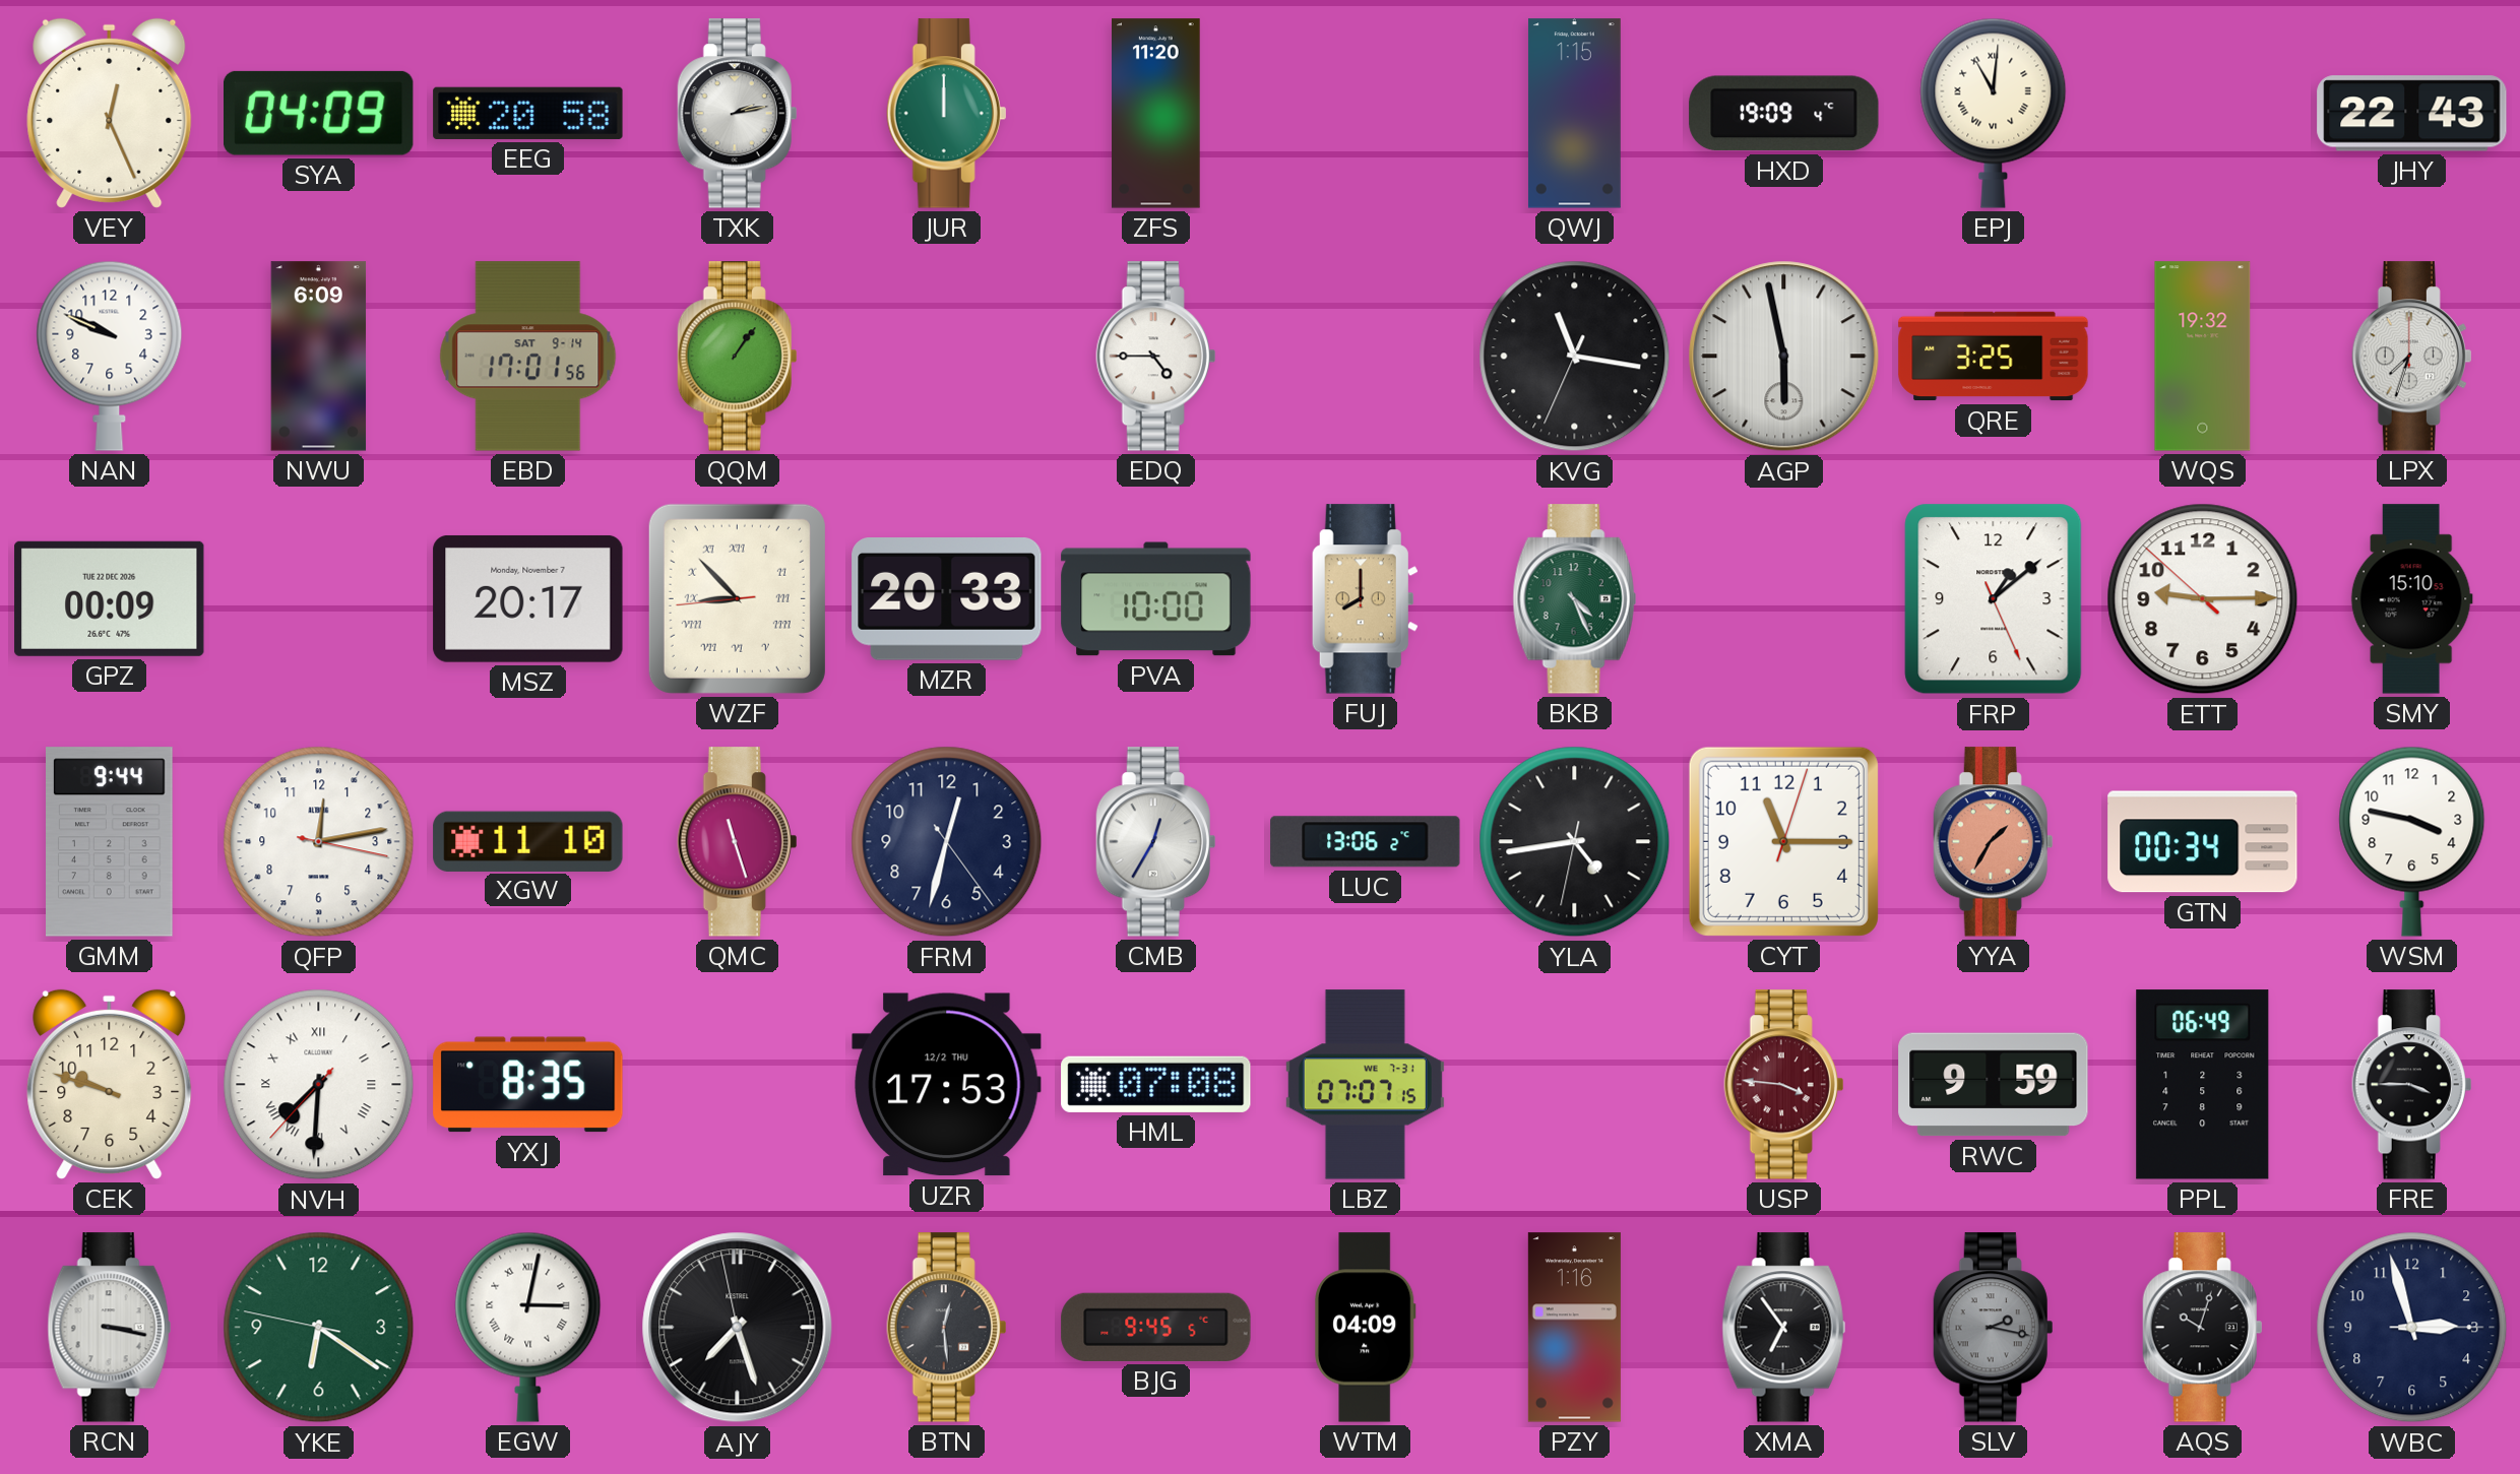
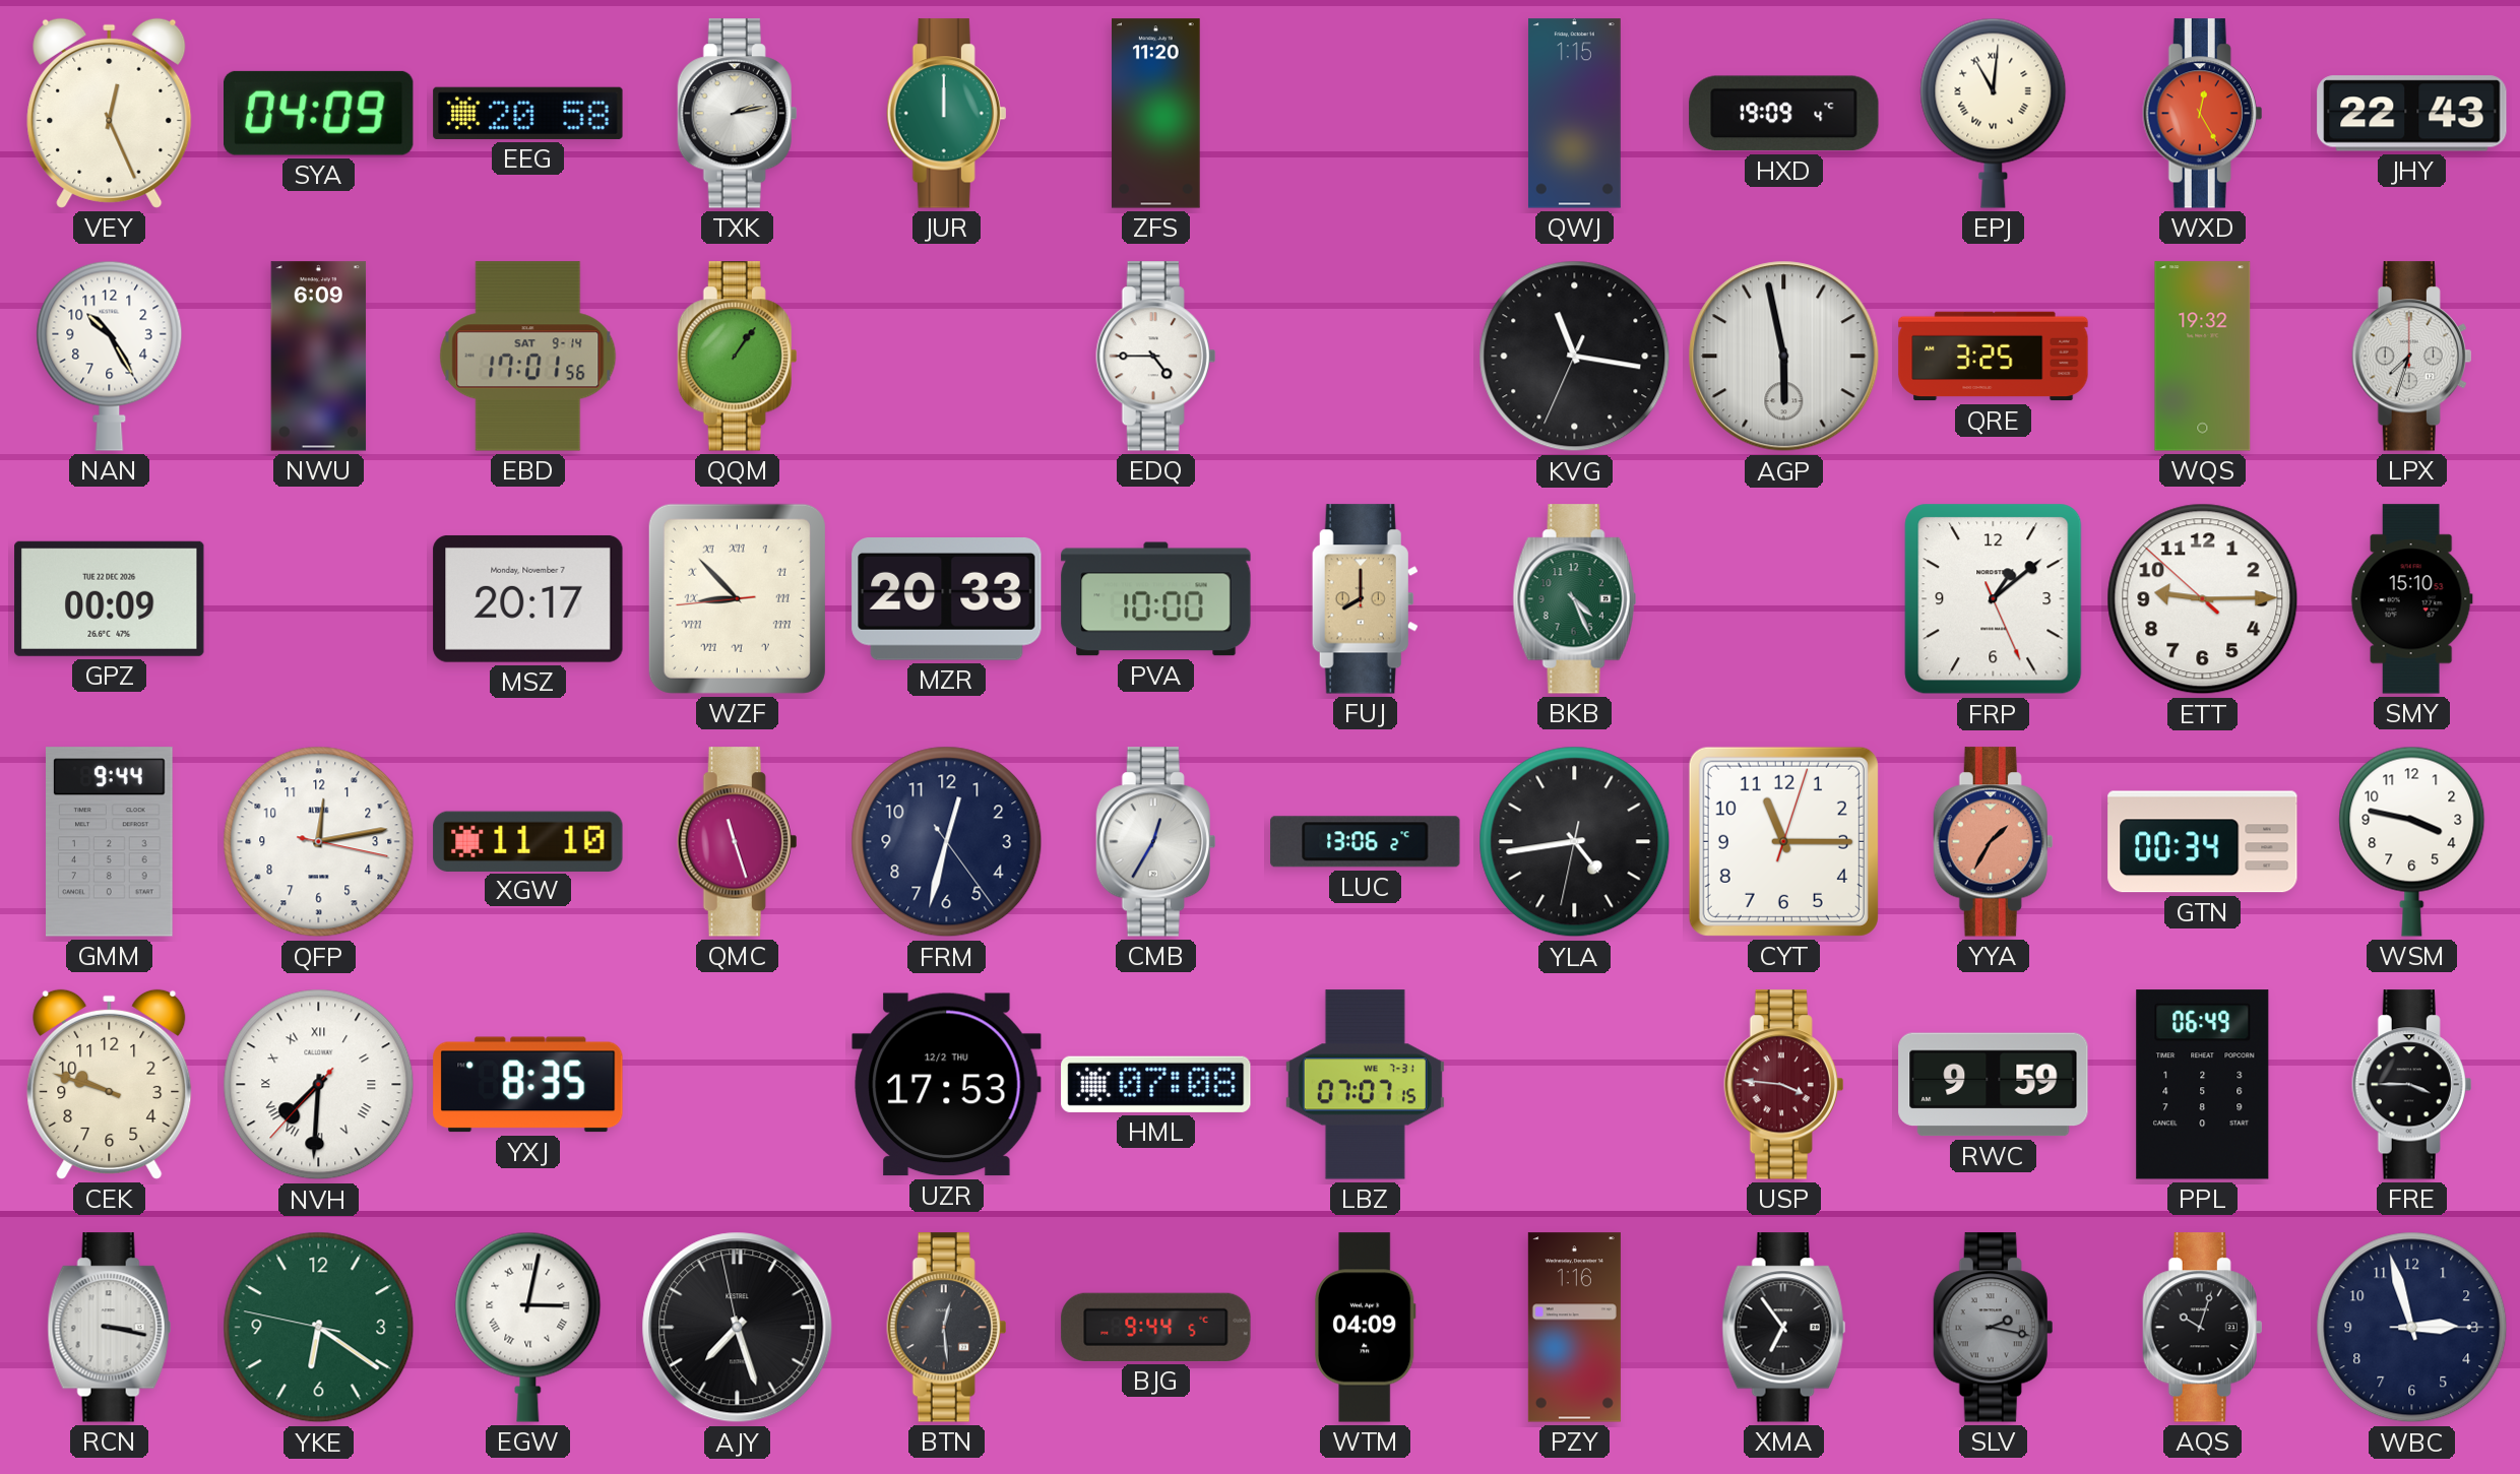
WXD: none -> 12:25 (2203, 114)
NAN: 9:49 -> 10:25 (110, 356)
BJG: 9:45 -> 9:44 (1156, 1327)
